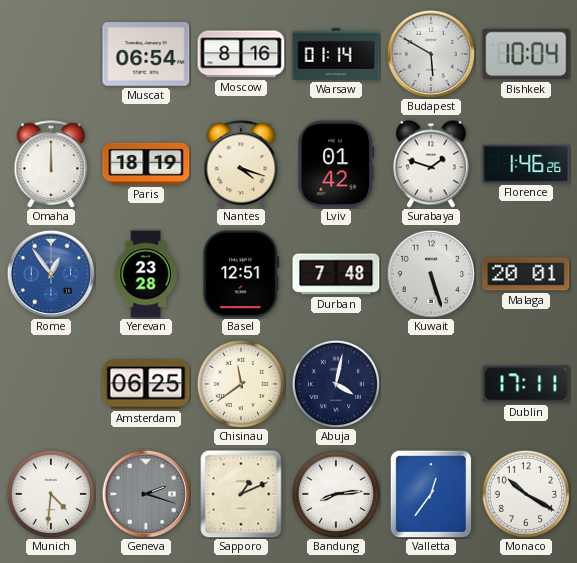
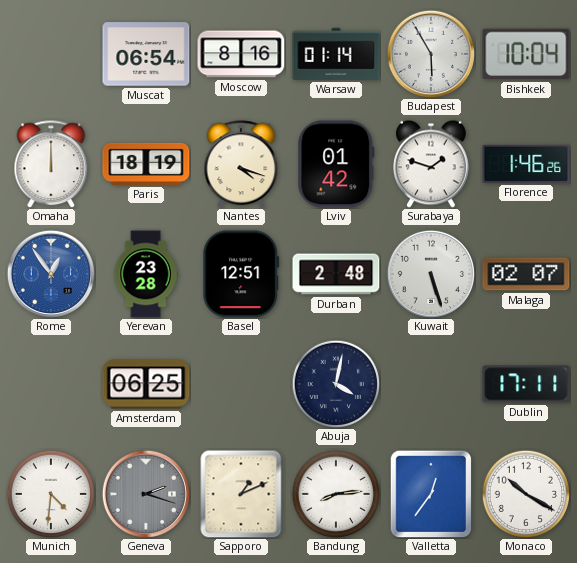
Budapest: 5:50 -> 5:55 (431, 54)
Durban: 7:48 -> 2:48 (336, 274)
Malaga: 20:01 -> 02:07 (526, 274)
Chisinau: 11:39 -> none (240, 383)
